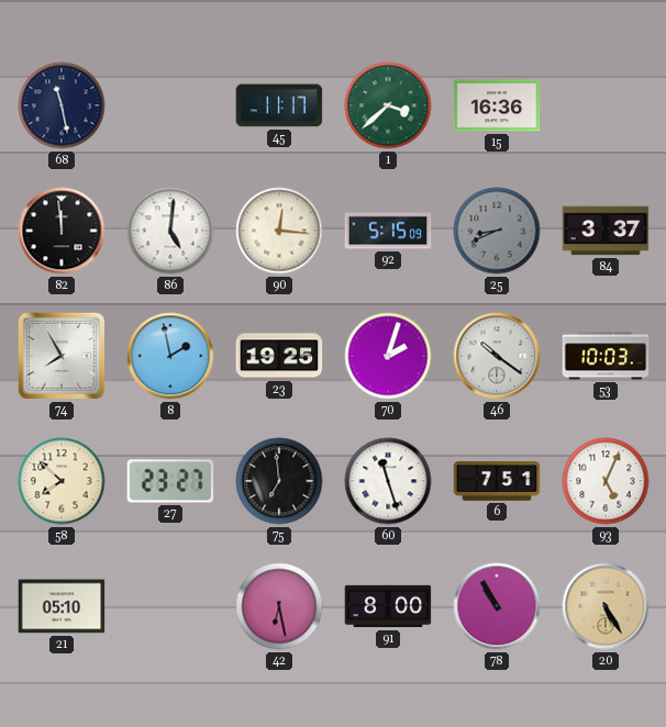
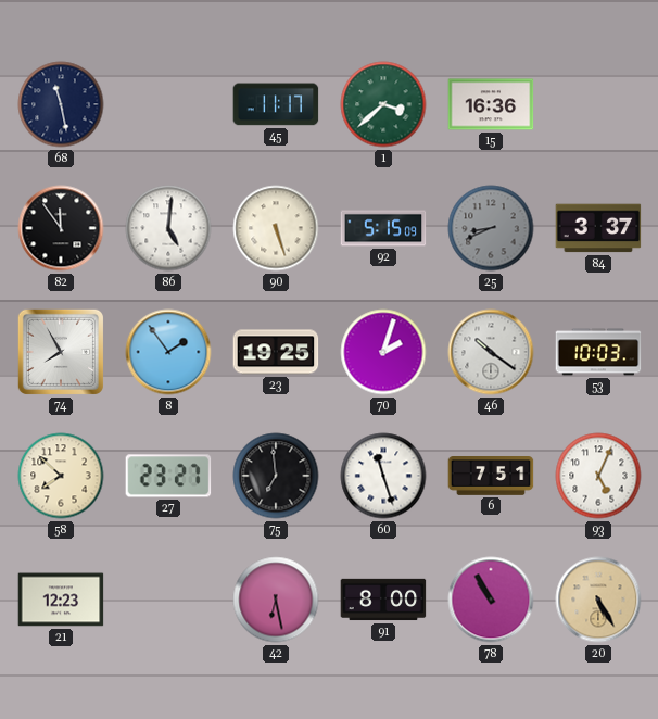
82: 11:59 -> 11:54 (61, 228)
90: 12:16 -> 5:27 (276, 228)
8: 1:58 -> 1:54 (168, 352)
21: 05:10 -> 12:23 (61, 600)
